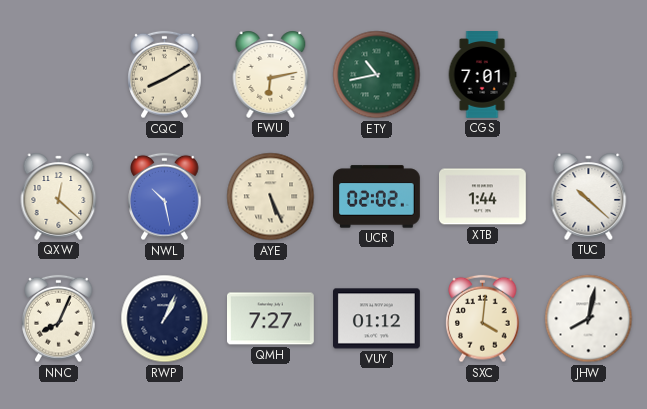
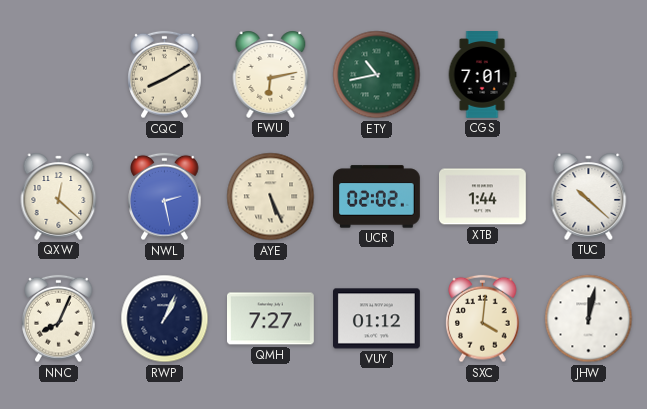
NWL: 10:28 -> 2:28 (165, 197)
JHW: 8:02 -> 12:02 (589, 319)
